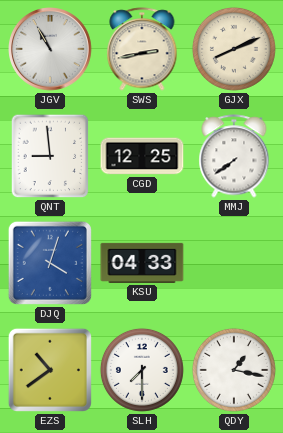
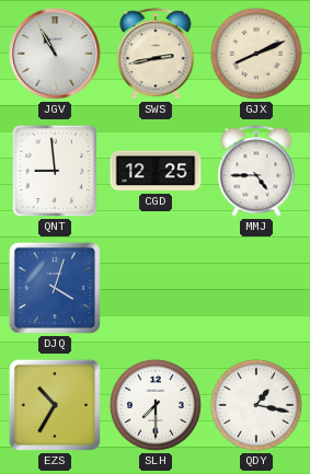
MMJ: 7:39 -> 4:45 (256, 171)
KSU: 04:33 -> none (142, 263)
EZS: 10:39 -> 10:35 (55, 405)
